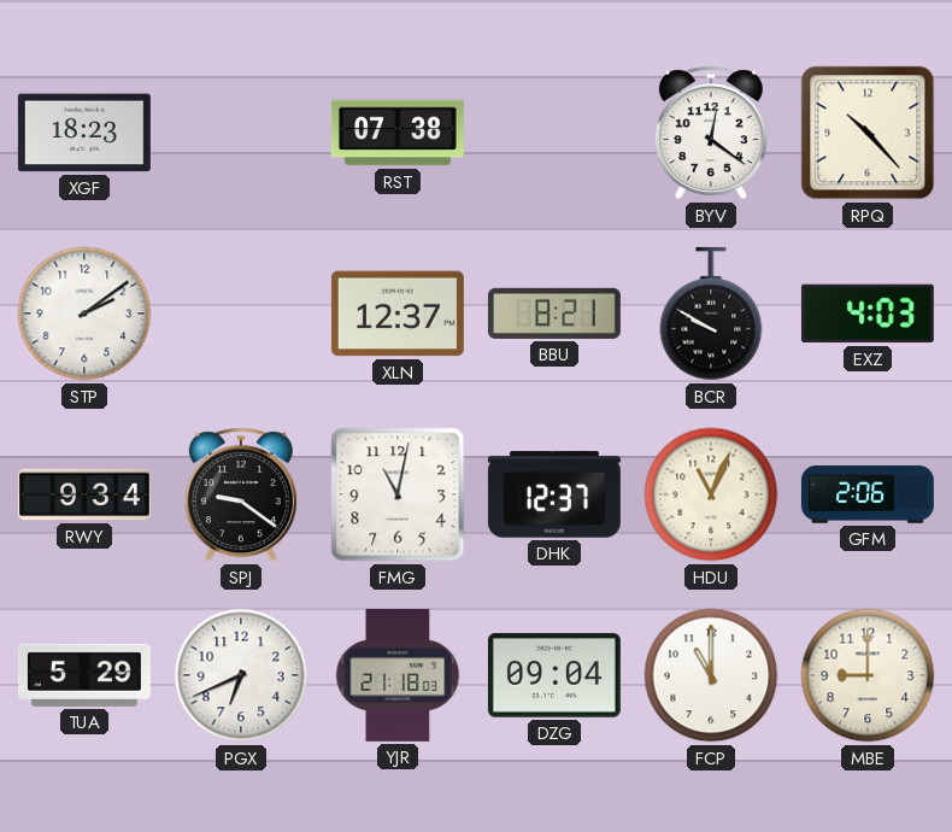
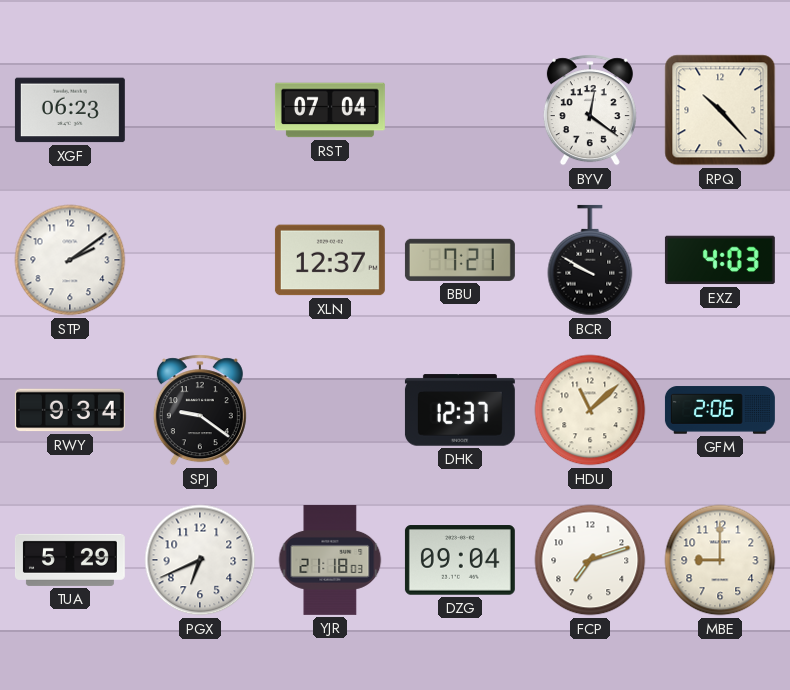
XGF: 18:23 -> 06:23 (70, 110)
RST: 07:38 -> 07:04 (330, 110)
BBU: 8:21 -> 7:21 (460, 260)
FMG: 11:02 -> none (398, 494)
HDU: 11:04 -> 11:08 (590, 410)
FCP: 11:00 -> 7:12 (590, 560)
